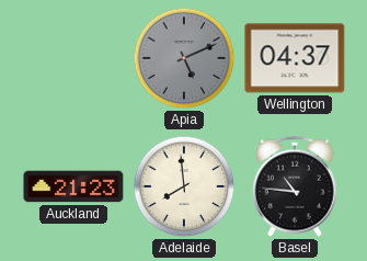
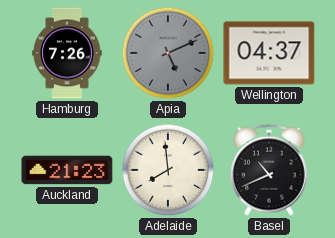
Hamburg: none -> 7:26 (67, 53)
Basel: 10:46 -> 10:41 (270, 170)
